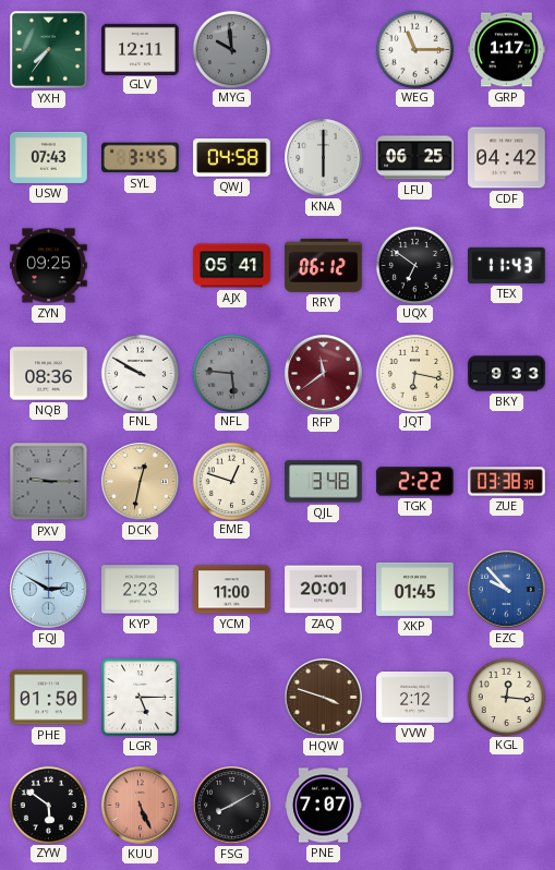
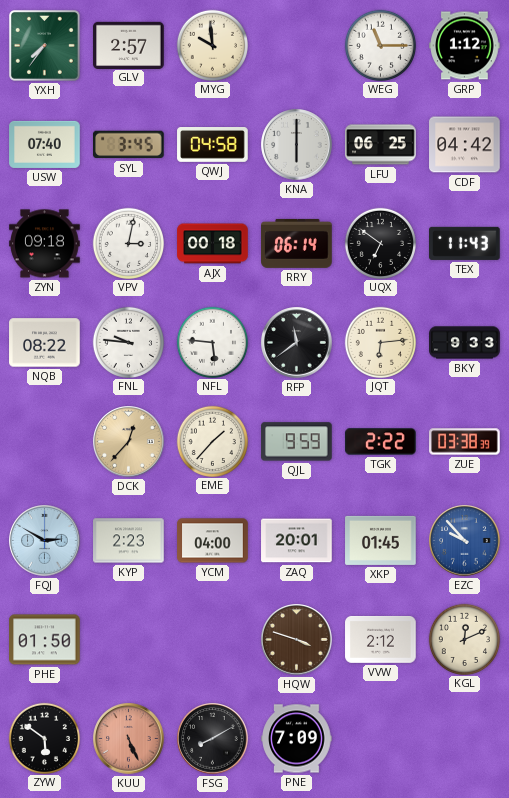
GLV: 12:11 -> 2:57 (129, 45)
MYG dial: grey -> cream (212, 45)
GRP: 1:17 -> 1:12 (465, 46)
USW: 07:43 -> 07:40 (45, 144)
ZYN: 09:25 -> 09:18 (45, 244)
VPV: none -> 3:02 (128, 243)
AJX: 05:41 -> 00:18 (213, 244)
RRY: 06:12 -> 06:14 (297, 243)
NQB: 08:36 -> 08:22 (45, 343)
FNL: 9:50 -> 9:46 (128, 342)
NFL dial: grey -> white (212, 342)
RFP dial: burgundy -> black (297, 343)
JQT: 6:17 -> 6:14 (380, 342)
PXV: 9:15 -> none (49, 482)
DCK: 12:32 -> 12:37 (129, 442)
EME: 12:48 -> 1:37 (212, 441)
QJL: 3:48 -> 9:59 (297, 442)
YCM: 11:00 -> 04:00 (213, 541)
LGR: 5:15 -> none (140, 697)
KGL: 12:16 -> 12:11 (464, 639)
PNE: 7:07 -> 7:09 (297, 739)
